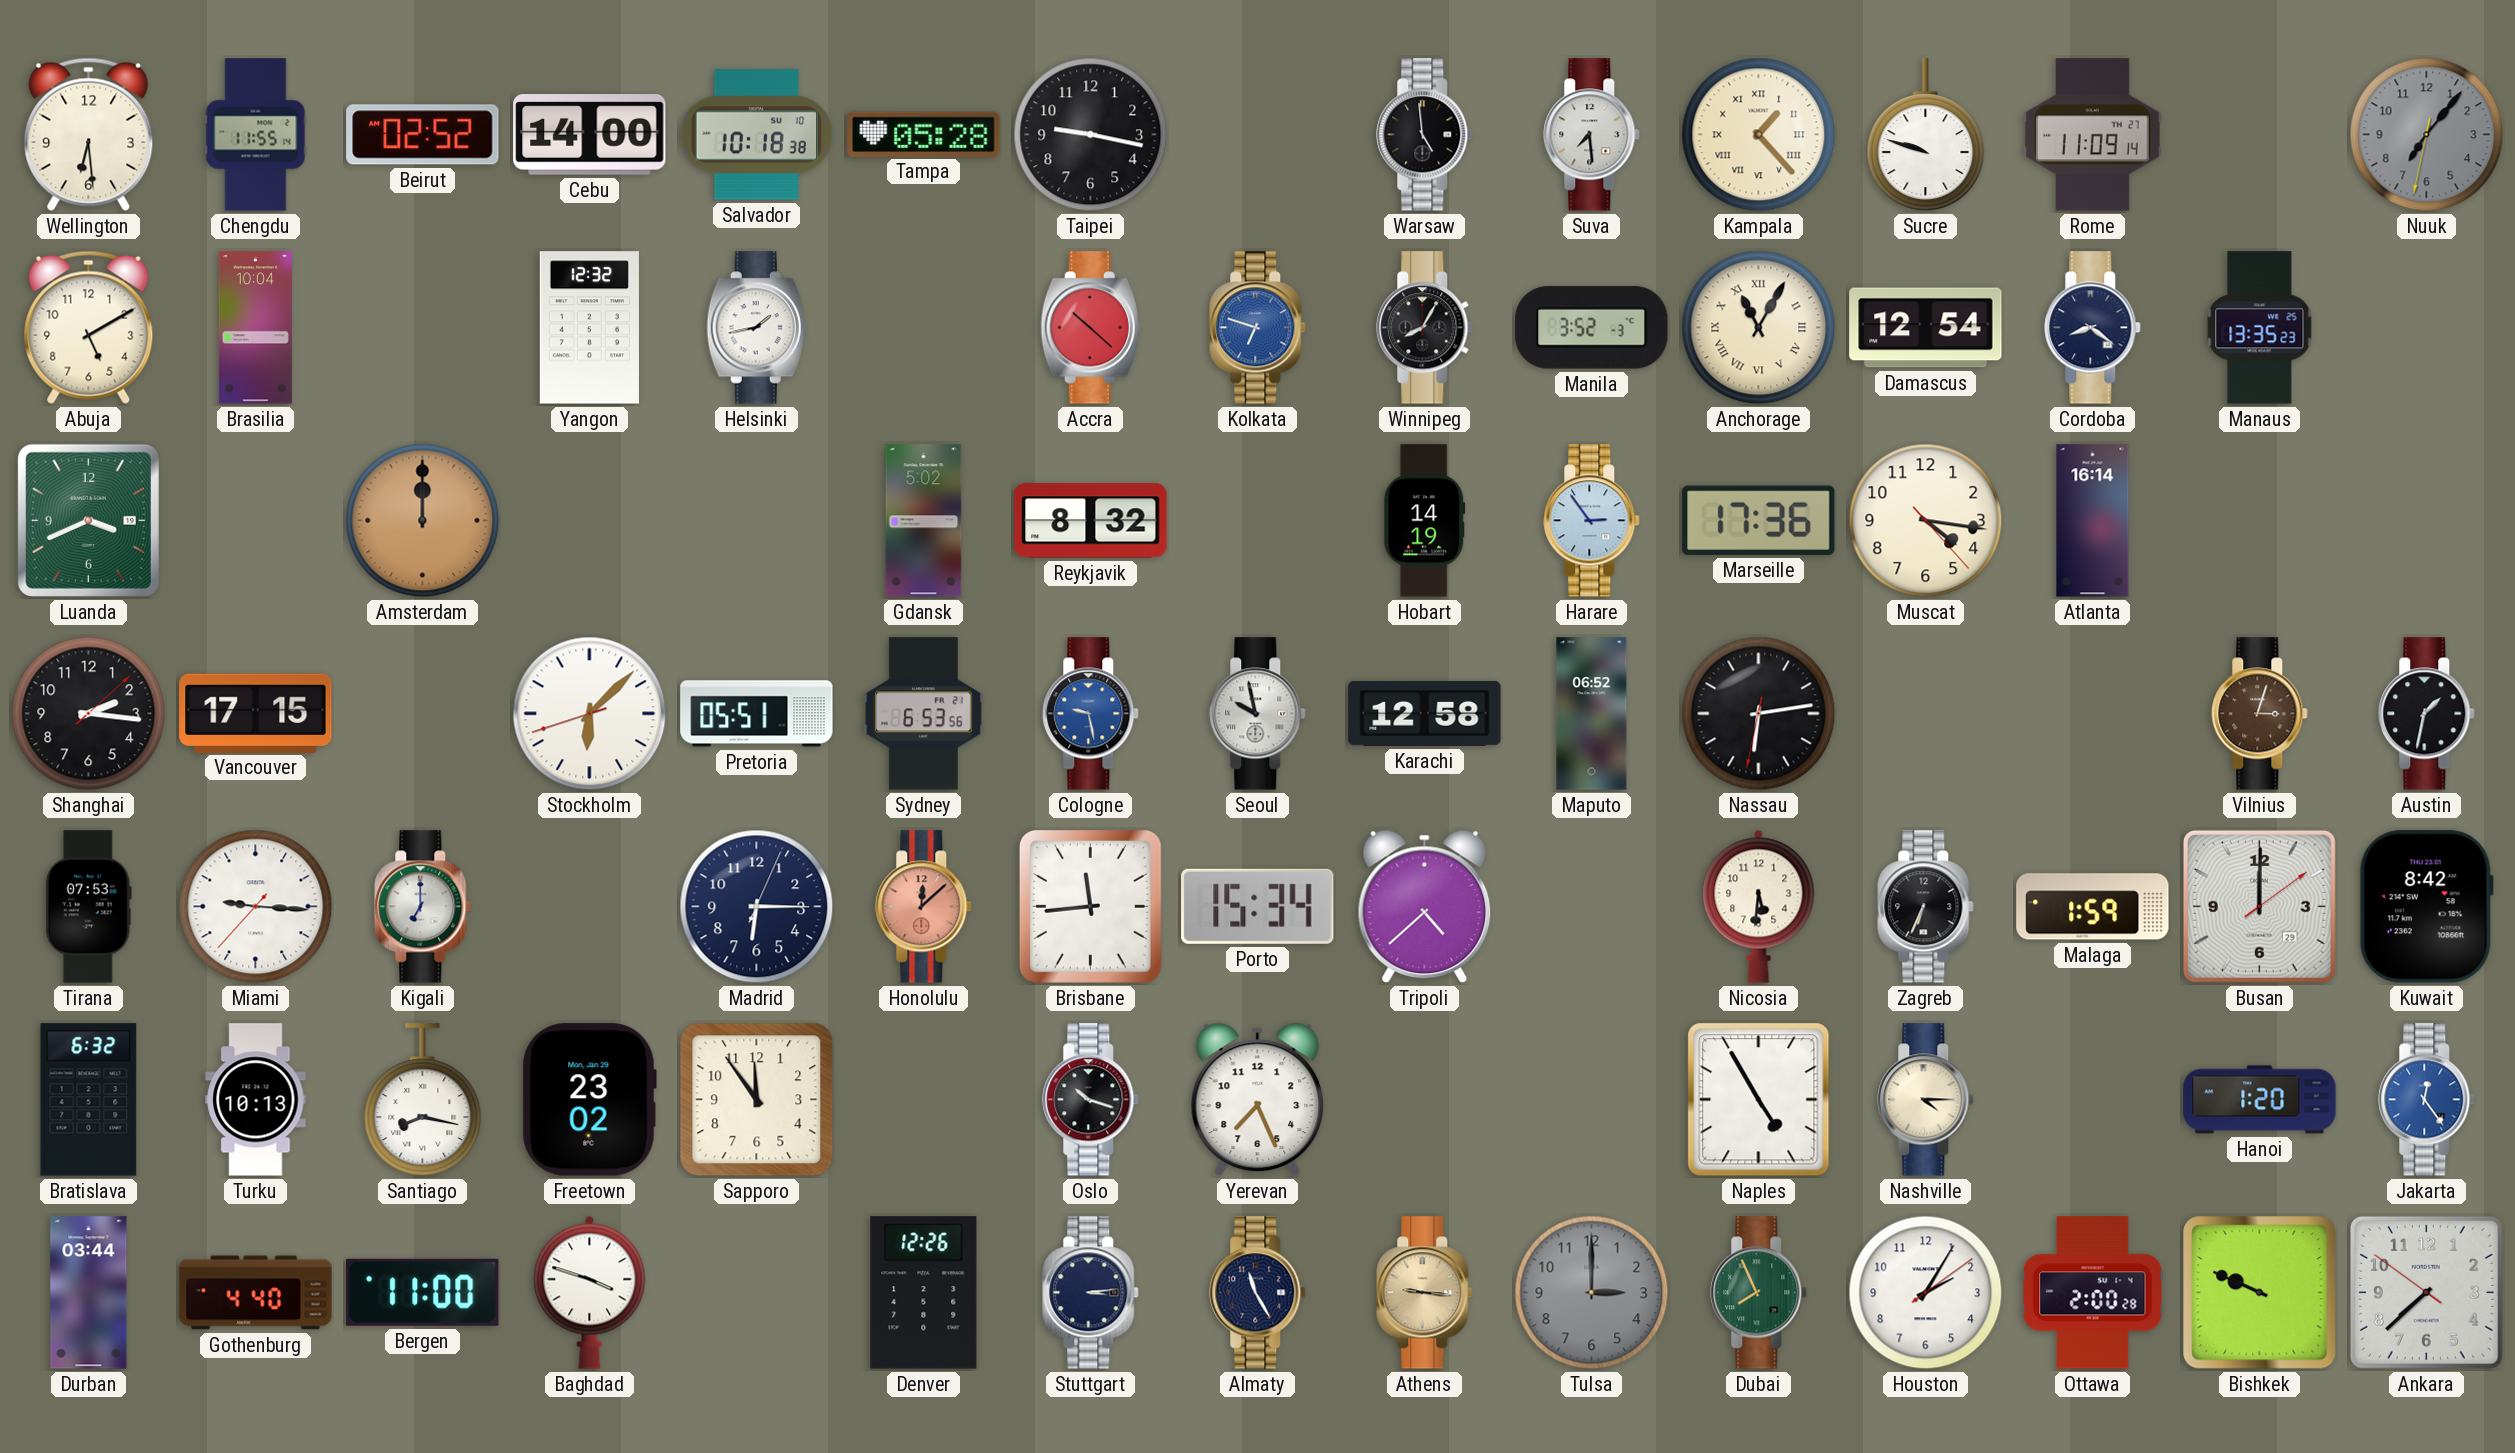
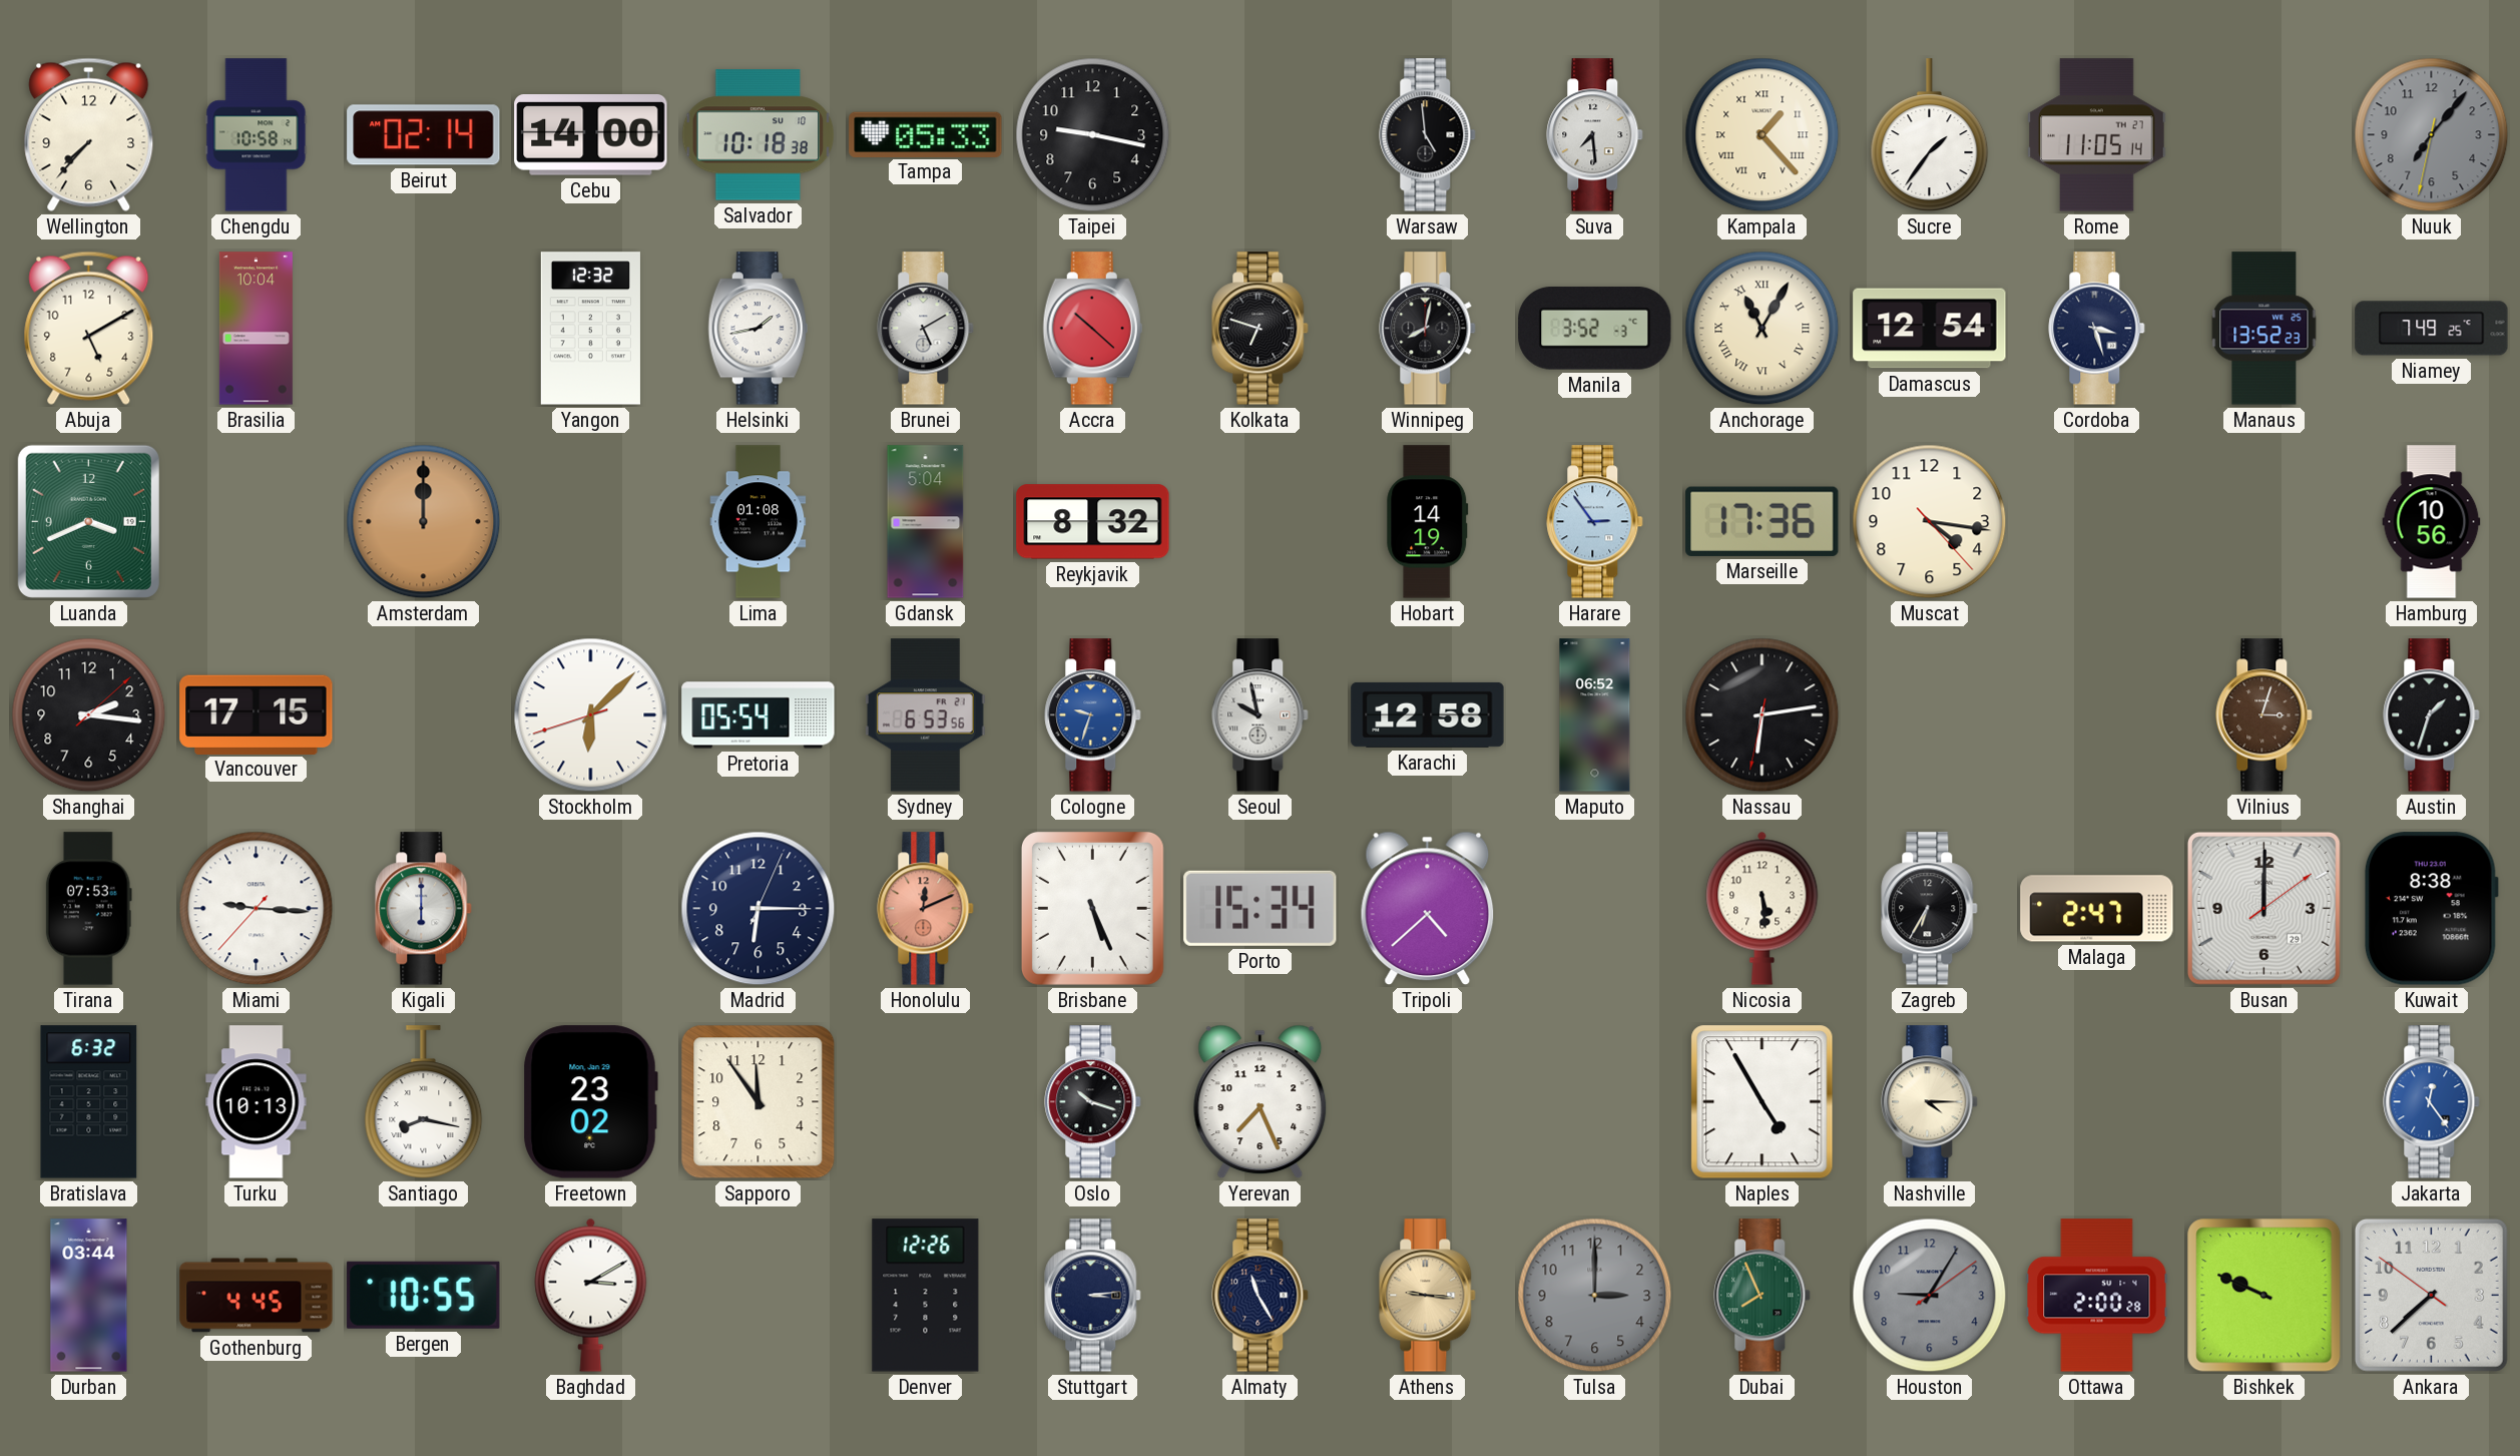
Wellington: 6:29 -> 7:37 (89, 134)
Chengdu: 11:55 -> 10:58 (257, 135)
Beirut: 02:52 -> 02:14 (424, 135)
Tampa: 05:28 -> 05:33 (926, 134)
Sucre: 9:48 -> 1:36 (1930, 135)
Rome: 11:09 -> 11:05 (2097, 135)
Brunei: none -> 5:10 (926, 329)
Kolkata dial: blue -> black (1261, 329)
Winnipeg: 8:05 -> 8:02 (1428, 329)
Cordoba: 8:21 -> 3:27 (2097, 329)
Manaus: 13:35 -> 13:52 (2264, 329)
Niamey: none -> 7:49 (2432, 329)
Lima: none -> 01:08 (759, 522)
Gdansk: 5:02 -> 5:04 (926, 522)
Atlanta: 16:14 -> none (2093, 521)
Hamburg: none -> 10:56 (2432, 522)
Pretoria: 05:51 -> 05:54 (759, 715)
Cologne: 9:28 -> 9:33 (1093, 715)
Austin: 1:32 -> 1:33 (2432, 715)
Kigali: 7:00 -> 6:00 (424, 909)
Honolulu: 12:08 -> 12:11 (926, 909)
Brisbane: 11:44 -> 5:26 (1092, 908)
Nicosia: 5:31 -> 5:29 (1762, 908)
Zagreb: 6:34 -> 6:35 (1930, 909)
Malaga: 1:59 -> 2:47 (2097, 909)
Kuwait: 8:42 -> 8:38 (2431, 909)
Hanoi: 1:20 -> none (2260, 1100)
Gothenburg: 4:40 -> 4:45 (257, 1296)
Bergen: 11:00 -> 10:55 (424, 1295)
Baghdad: 3:48 -> 3:10 (591, 1295)
Houston: 2:05 -> 9:05 (1930, 1296)
Houston dial: white -> grey (1930, 1296)
